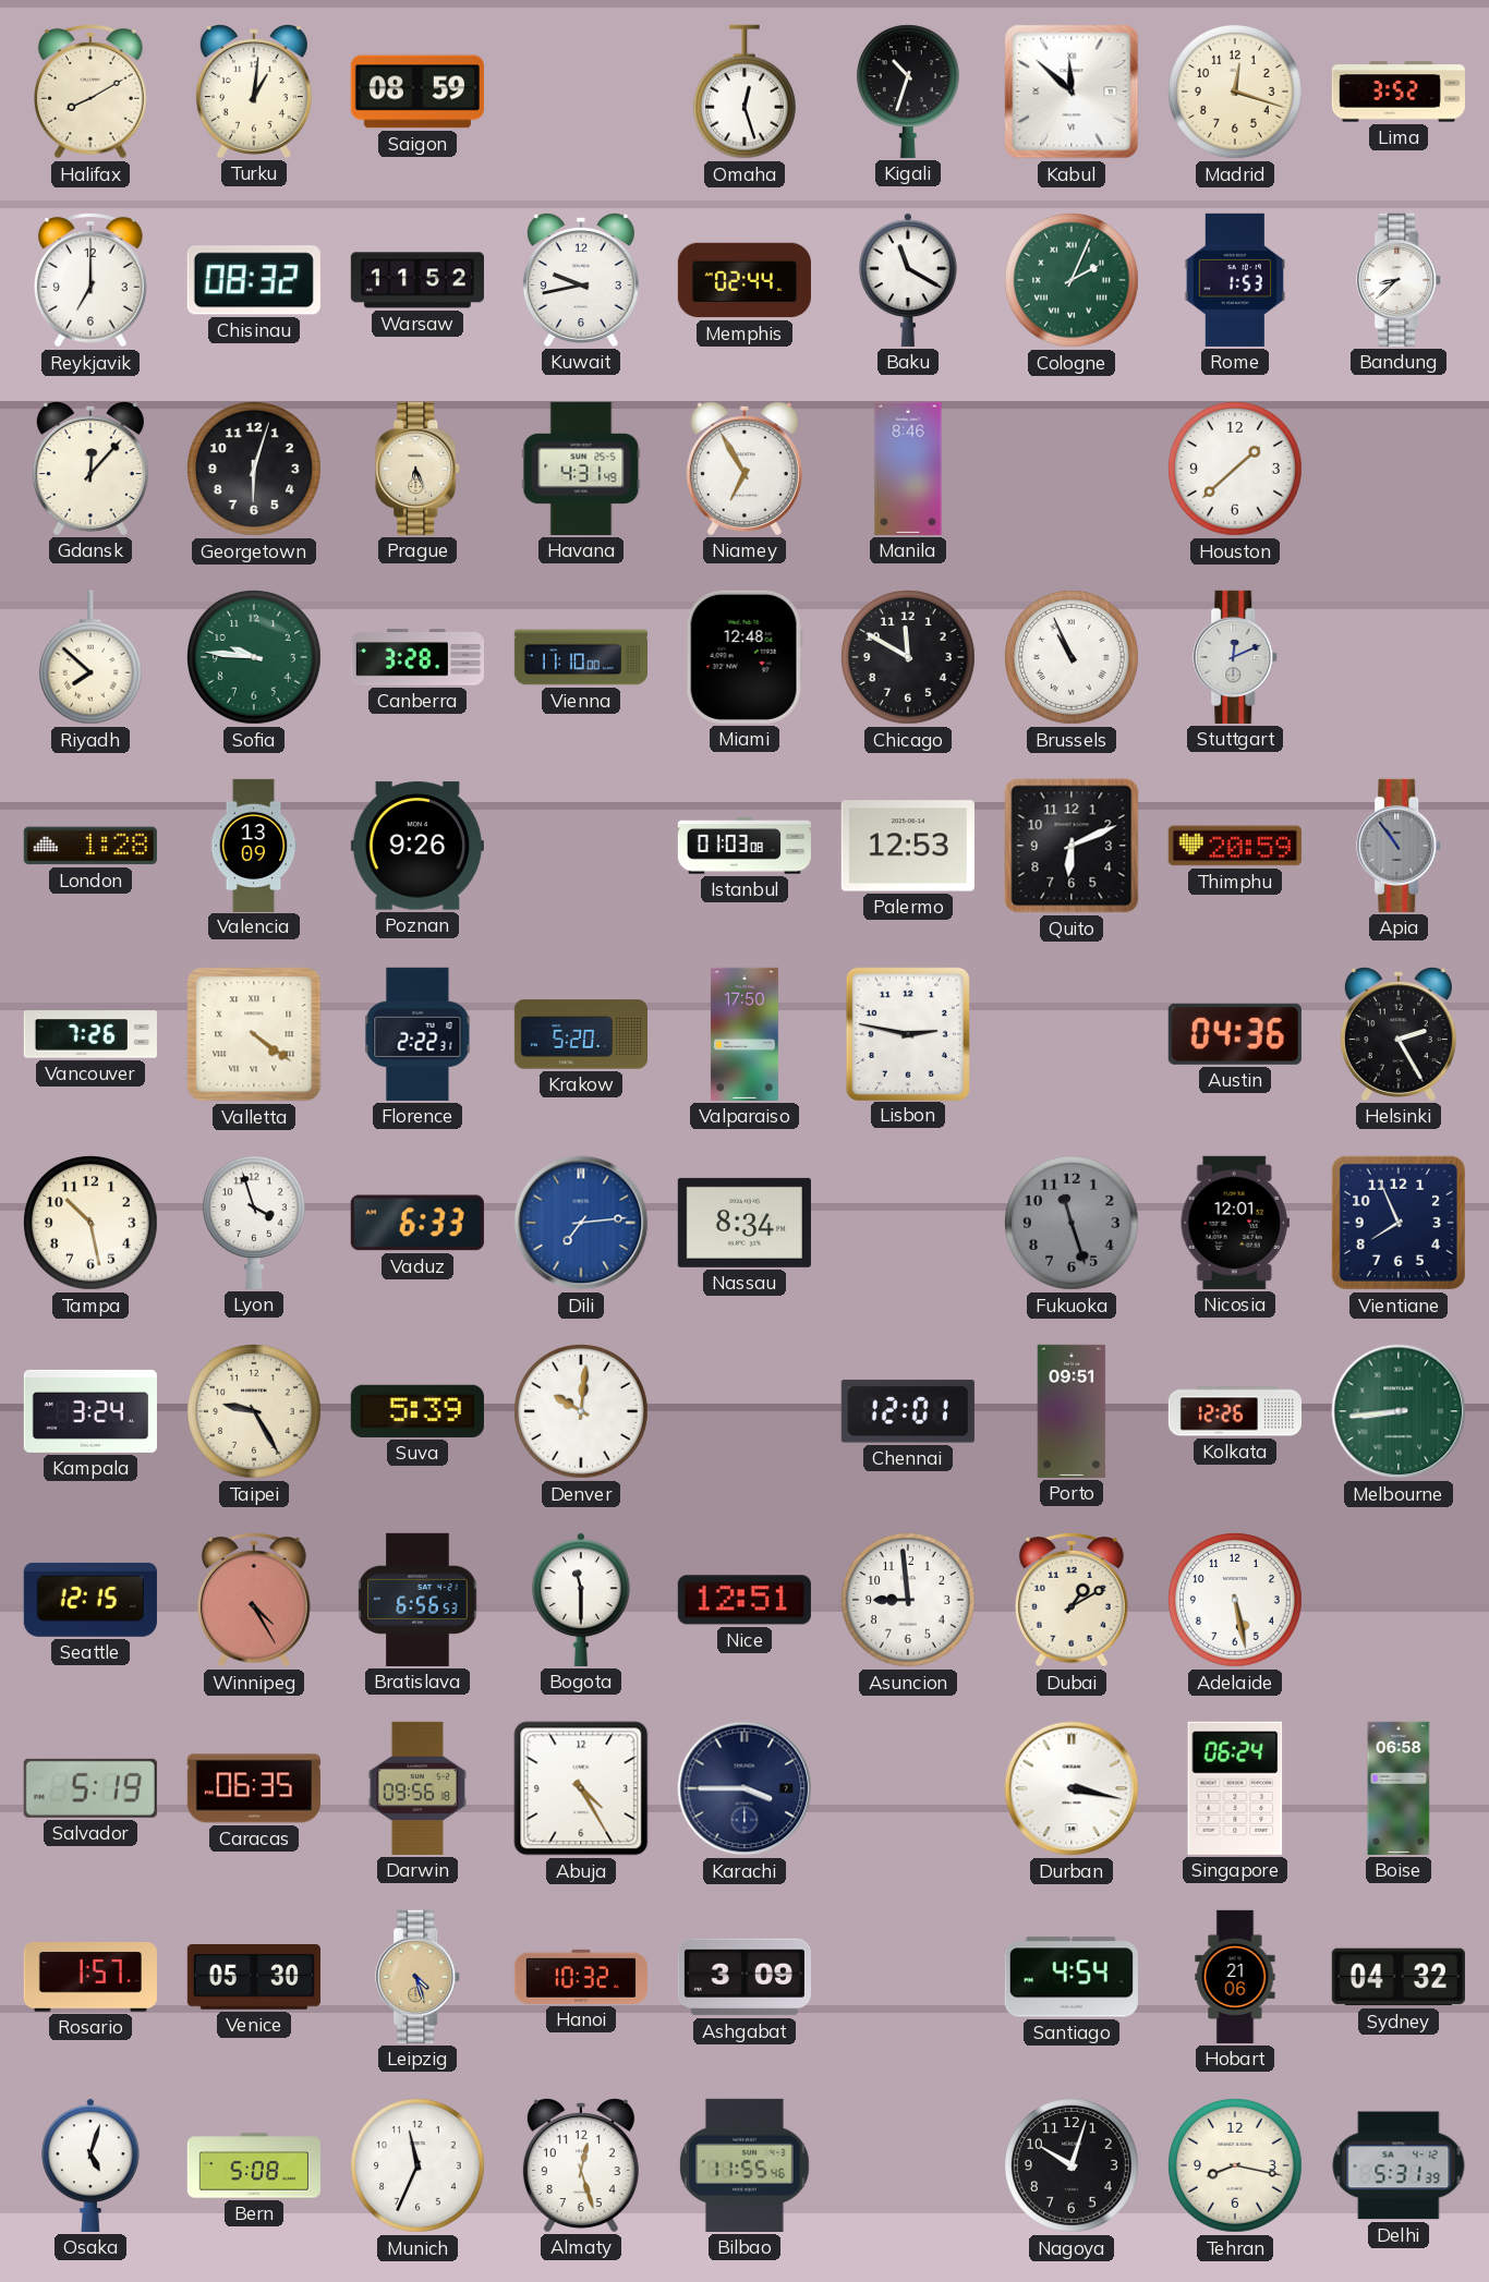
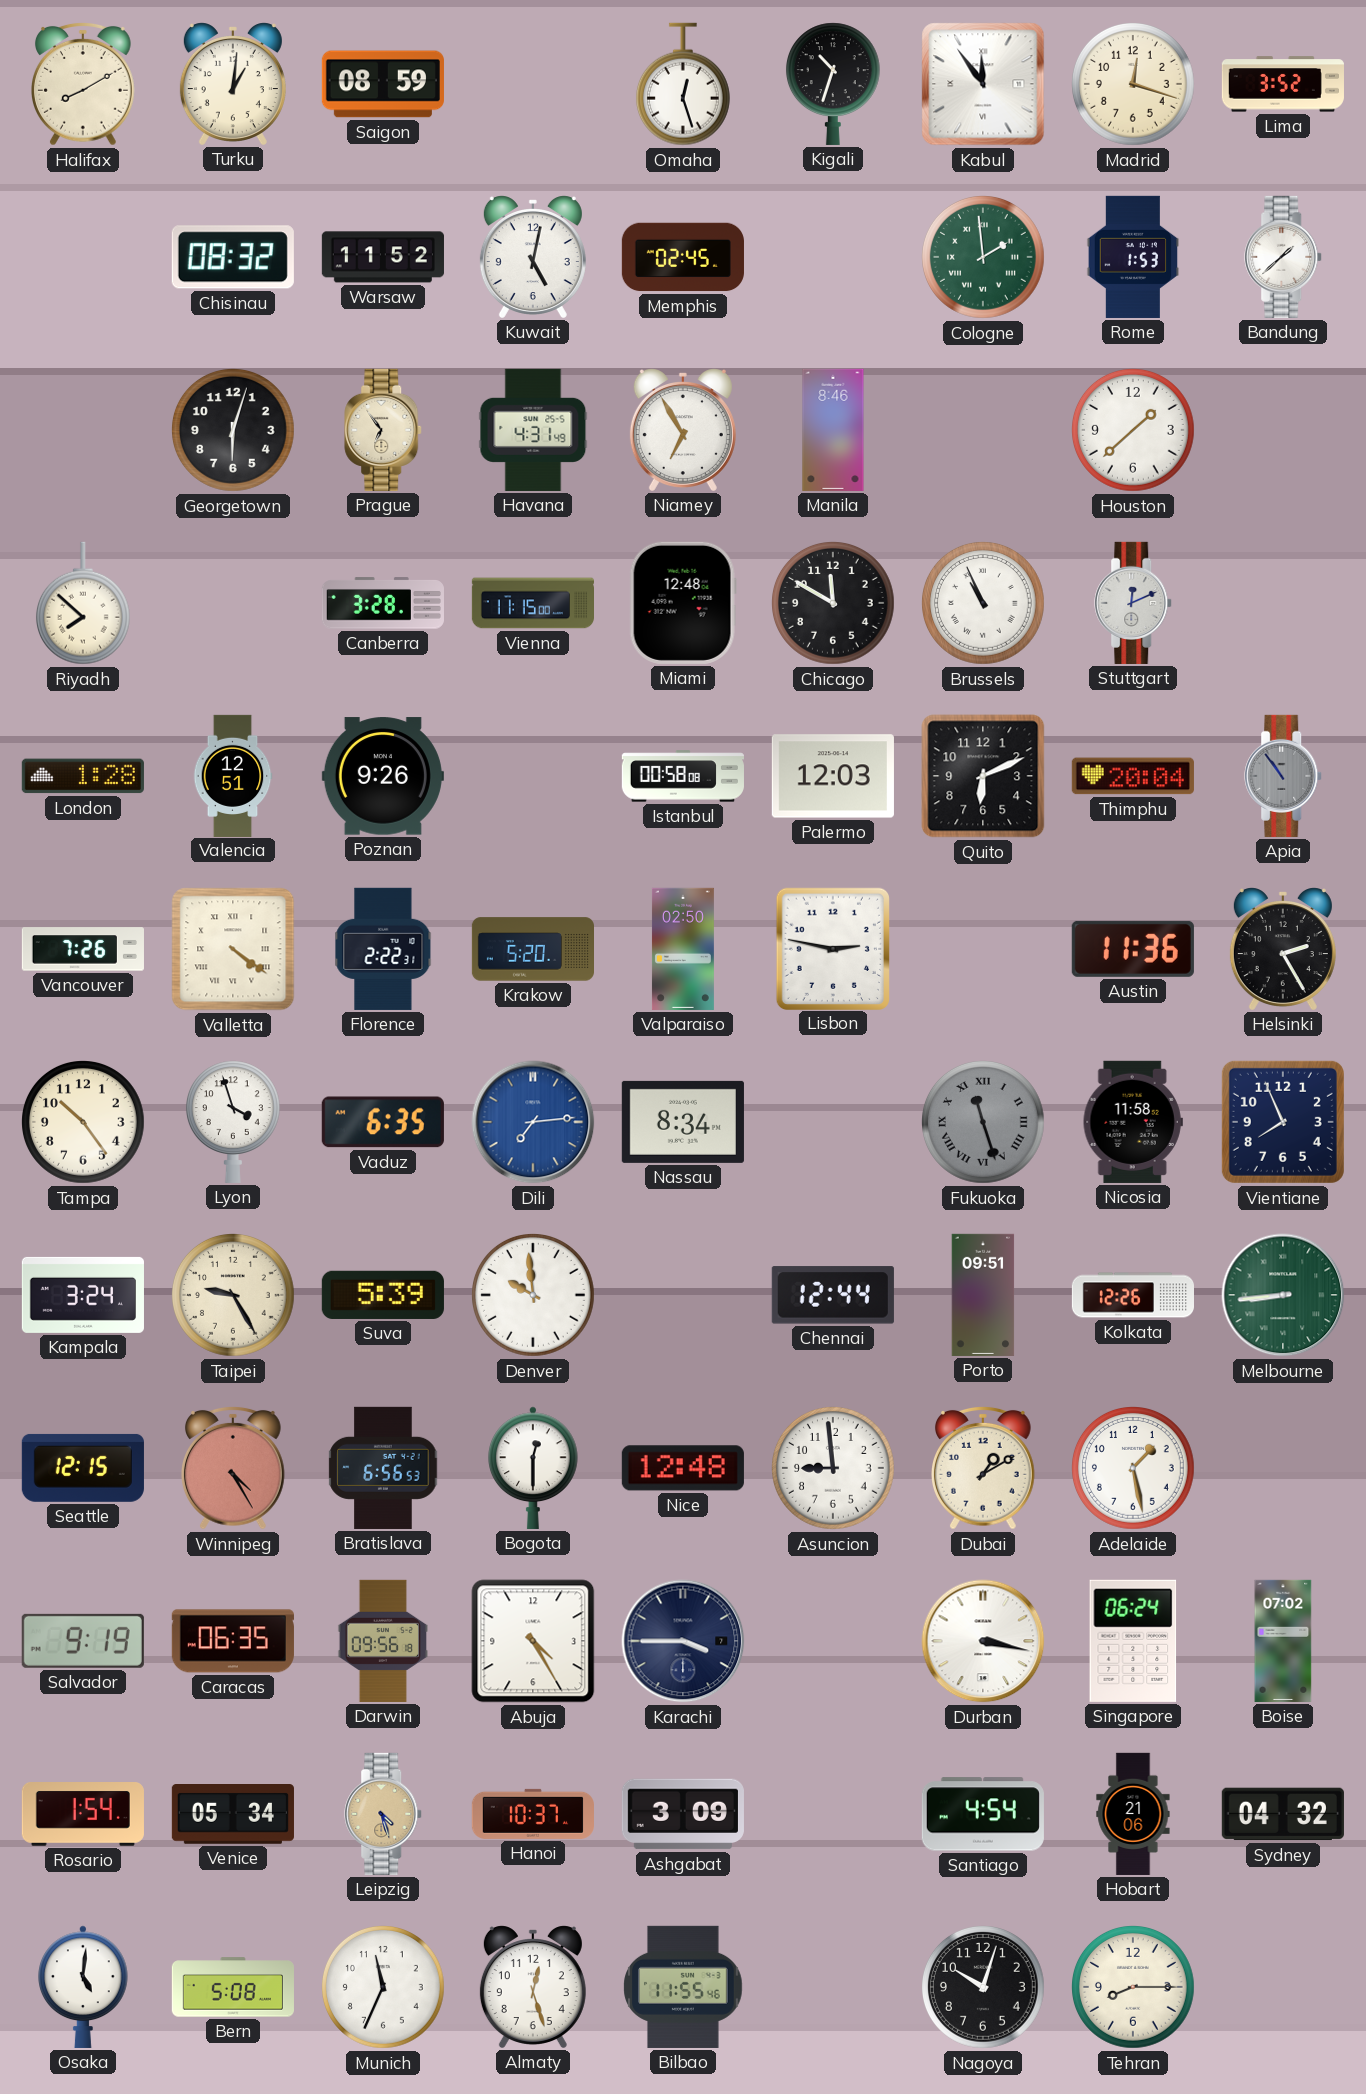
Kabul: 11:52 -> 11:54 (983, 84)
Reykjavik: 7:00 -> none (92, 280)
Kuwait: 9:43 -> 5:02 (533, 257)
Memphis: 02:44 -> 02:45 (683, 257)
Baku: 11:20 -> none (908, 280)
Cologne: 2:04 -> 1:59 (984, 258)
Bandung: 8:38 -> 1:38 (1284, 257)
Gdansk: 12:07 -> none (90, 469)
Prague: 6:26 -> 6:54 (384, 430)
Sofia: 9:46 -> none (255, 658)
Vienna: 11:10 -> 11:15 (532, 603)
Valencia: 13:09 -> 12:51 (233, 775)
Istanbul: 01:03 -> 00:58 (683, 776)
Palermo: 12:53 -> 12:03 (833, 776)
Thimphu: 20:59 -> 20:04 (1133, 776)
Valparaiso: 17:50 -> 02:50 (683, 949)
Austin: 04:36 -> 11:36 (1133, 949)
Tampa: 10:28 -> 10:24 (84, 1123)
Vaduz: 6:33 -> 6:35 (383, 1122)
Fukuoka numerals: Arabic -> Roman (984, 1123)
Nicosia: 12:01 -> 11:58 (1133, 1122)
Denver: 10:01 -> 9:59 (534, 1296)
Chennai: 12:01 -> 12:44 (833, 1295)
Bogota: 11:30 -> 12:30 (533, 1468)
Nice: 12:51 -> 12:48 (683, 1468)
Adelaide: 5:28 -> 1:28 (1134, 1469)
Salvador: 5:19 -> 9:19 (83, 1641)
Boise: 06:58 -> 07:02 (1283, 1641)
Rosario: 1:57 -> 1:54 (83, 1815)
Venice: 05:30 -> 05:34 (233, 1815)
Hanoi: 10:32 -> 10:37 (533, 1814)
Osaka: 5:03 -> 5:01 (83, 1987)
Tehran: 8:17 -> 8:15 (1134, 1988)
Delhi: 5:31 -> none (1399, 2165)
